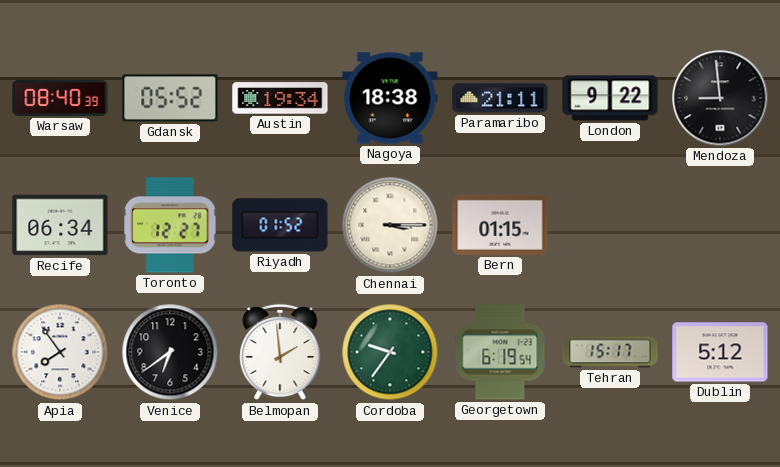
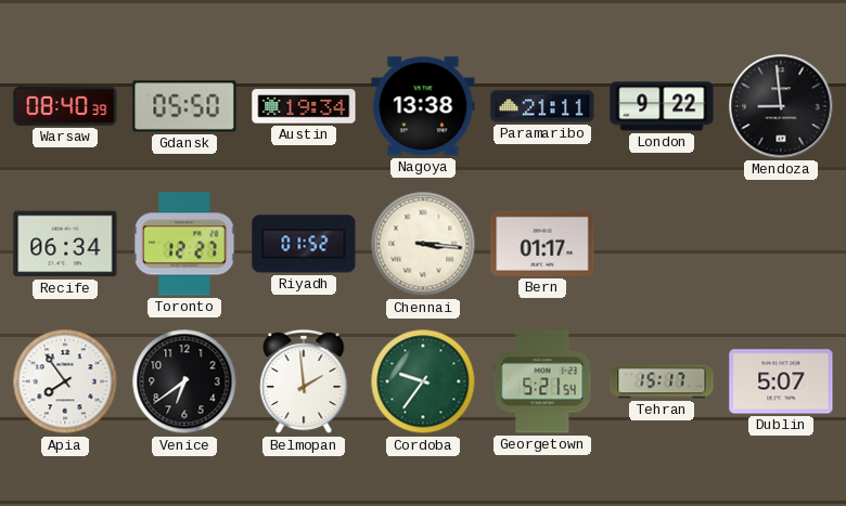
Gdansk: 05:52 -> 05:50 (184, 106)
Nagoya: 18:38 -> 13:38 (423, 106)
Chennai: 3:15 -> 3:16 (423, 244)
Bern: 01:15 -> 01:17 (542, 244)
Georgetown: 6:19 -> 5:21 (542, 381)
Dublin: 5:12 -> 5:07 (781, 381)
